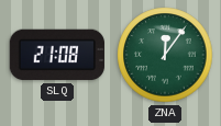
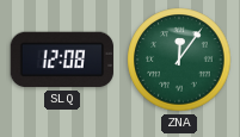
SLQ: 21:08 -> 12:08 (61, 60)
